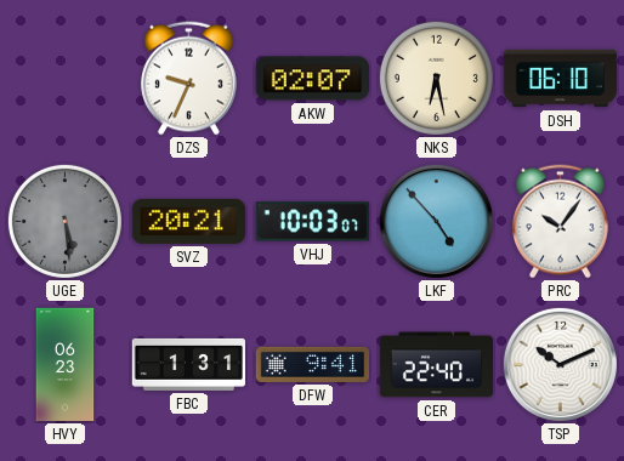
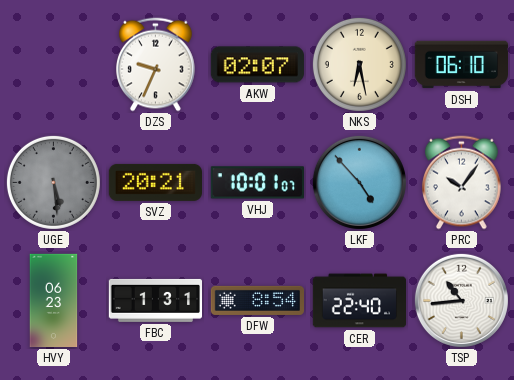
VHJ: 10:03 -> 10:01 (257, 183)
DFW: 9:41 -> 8:54 (257, 300)
TSP: 10:11 -> 10:44 (461, 300)
